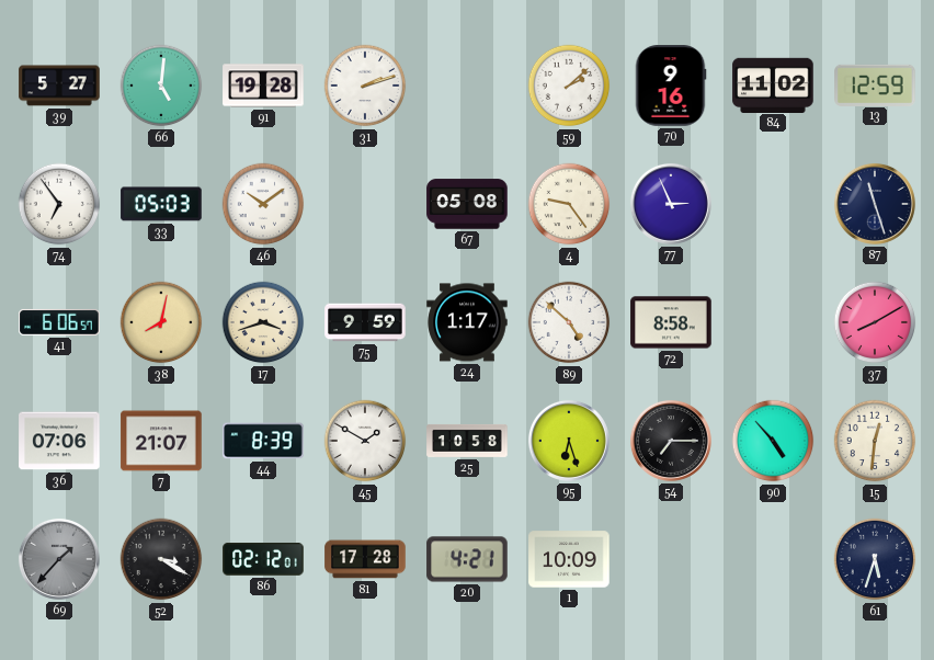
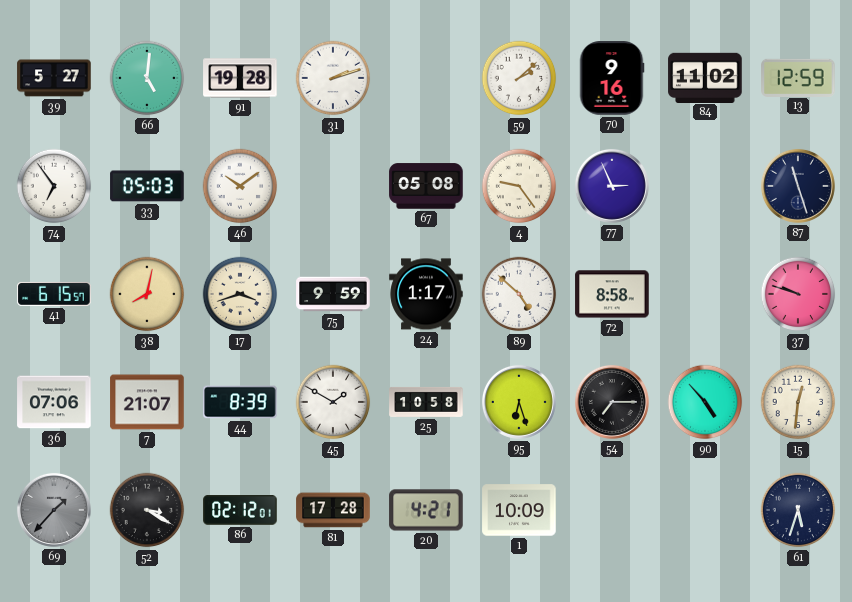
41: 6:06 -> 6:15 (54, 294)
37: 8:10 -> 9:48 (798, 294)
